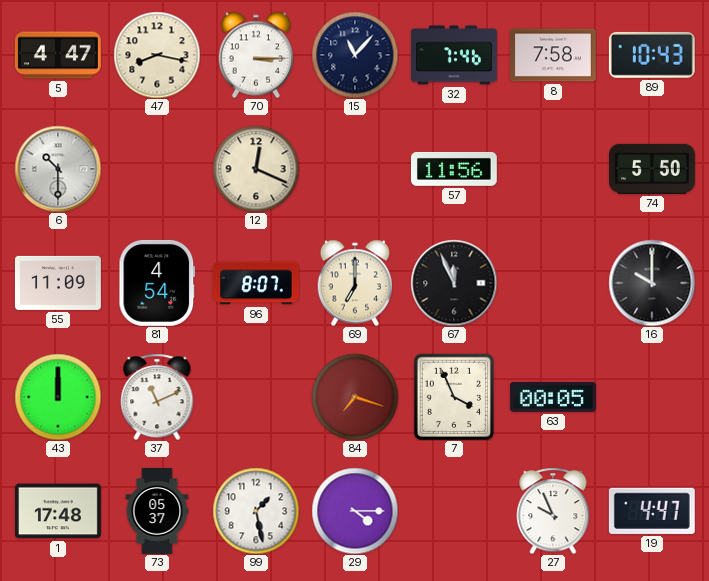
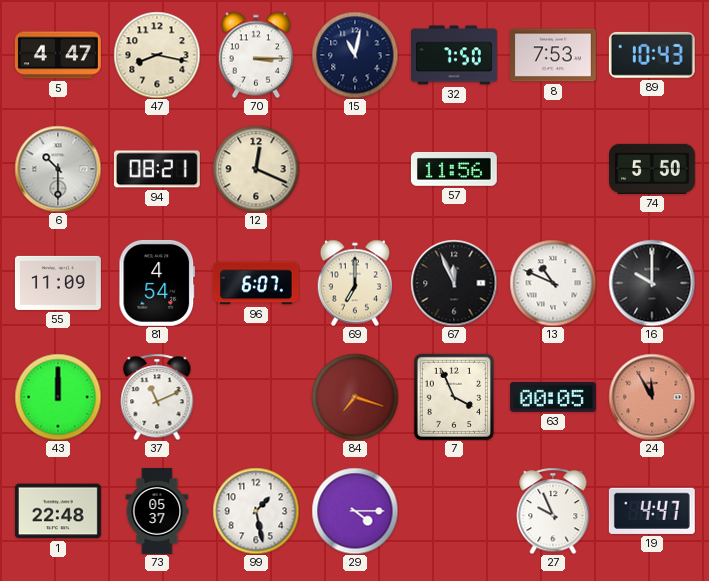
15: 11:07 -> 11:02 (355, 55)
32: 7:46 -> 7:50 (454, 55)
8: 7:58 -> 7:53 (553, 55)
94: none -> 08:21 (157, 169)
96: 8:07 -> 6:07 (256, 283)
13: none -> 10:49 (553, 283)
24: none -> 11:55 (652, 397)
1: 17:48 -> 22:48 (58, 511)
